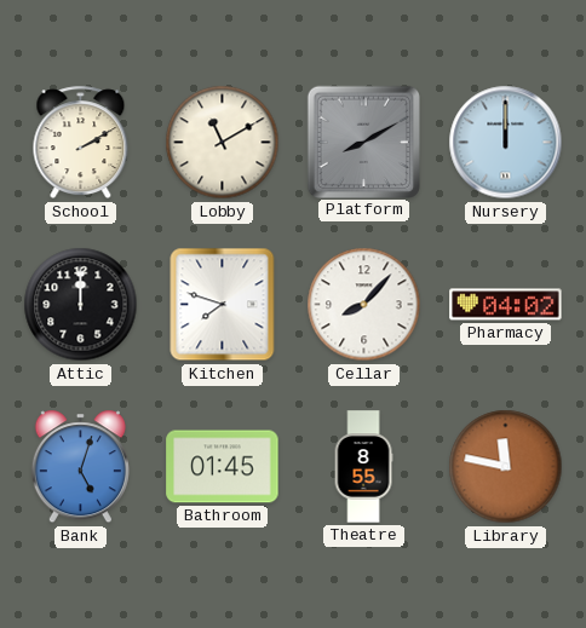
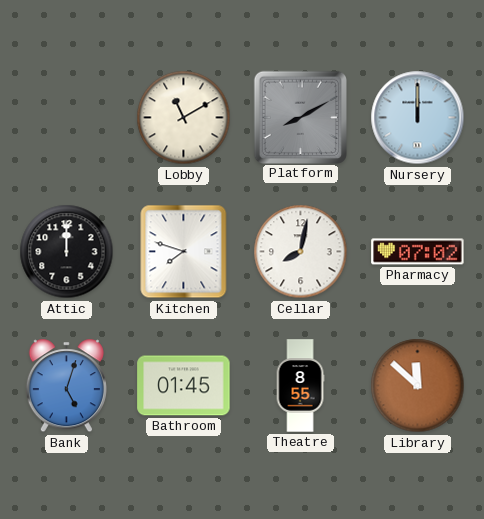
School: 2:10 -> none (81, 143)
Cellar: 8:07 -> 8:02 (301, 252)
Pharmacy: 04:02 -> 07:02 (418, 252)
Library: 11:47 -> 11:52 (418, 386)
